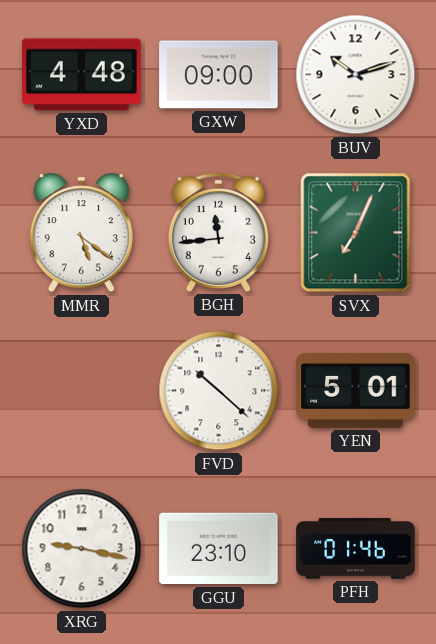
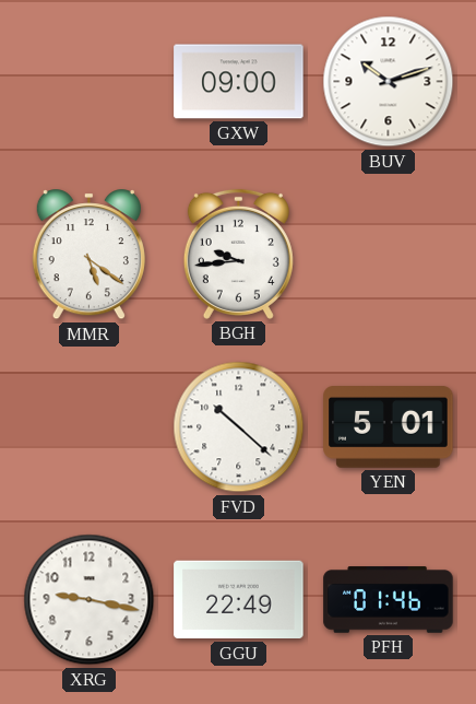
YXD: 4:48 -> none (82, 75)
BGH: 11:44 -> 9:44 (238, 254)
SVX: 7:04 -> none (356, 233)
GGU: 23:10 -> 22:49 (239, 600)
